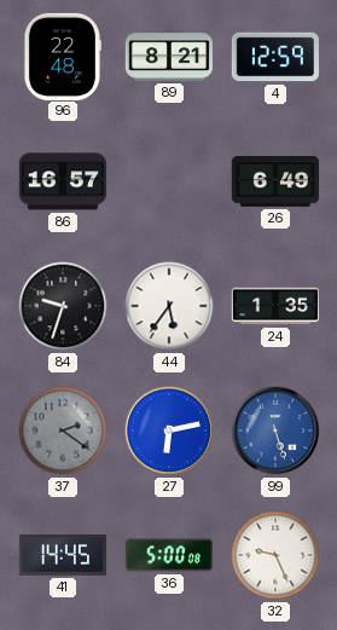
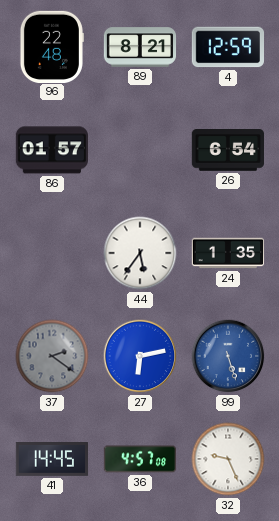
86: 16:57 -> 01:57 (52, 150)
26: 6:49 -> 6:54 (227, 151)
84: 9:33 -> none (63, 306)
36: 5:00 -> 4:57 (140, 459)
